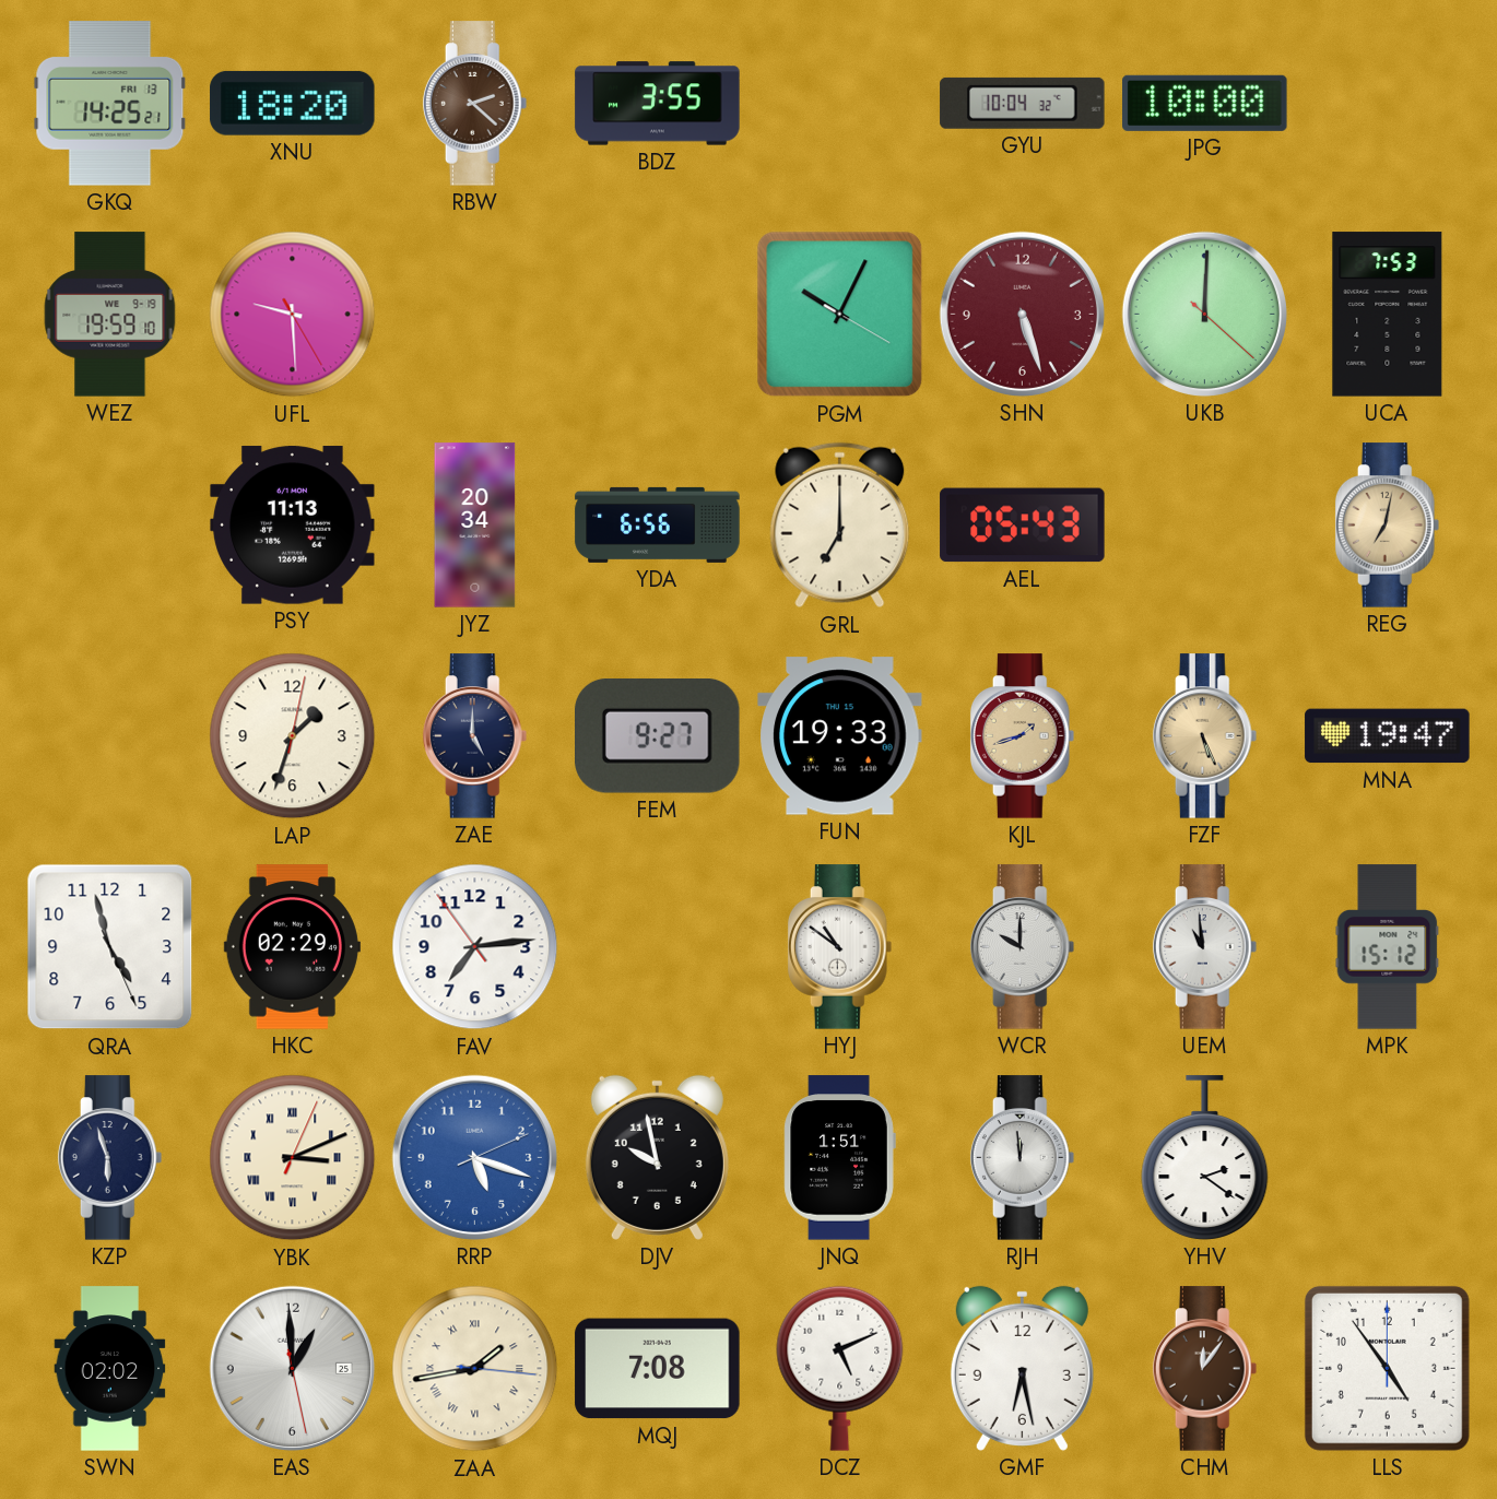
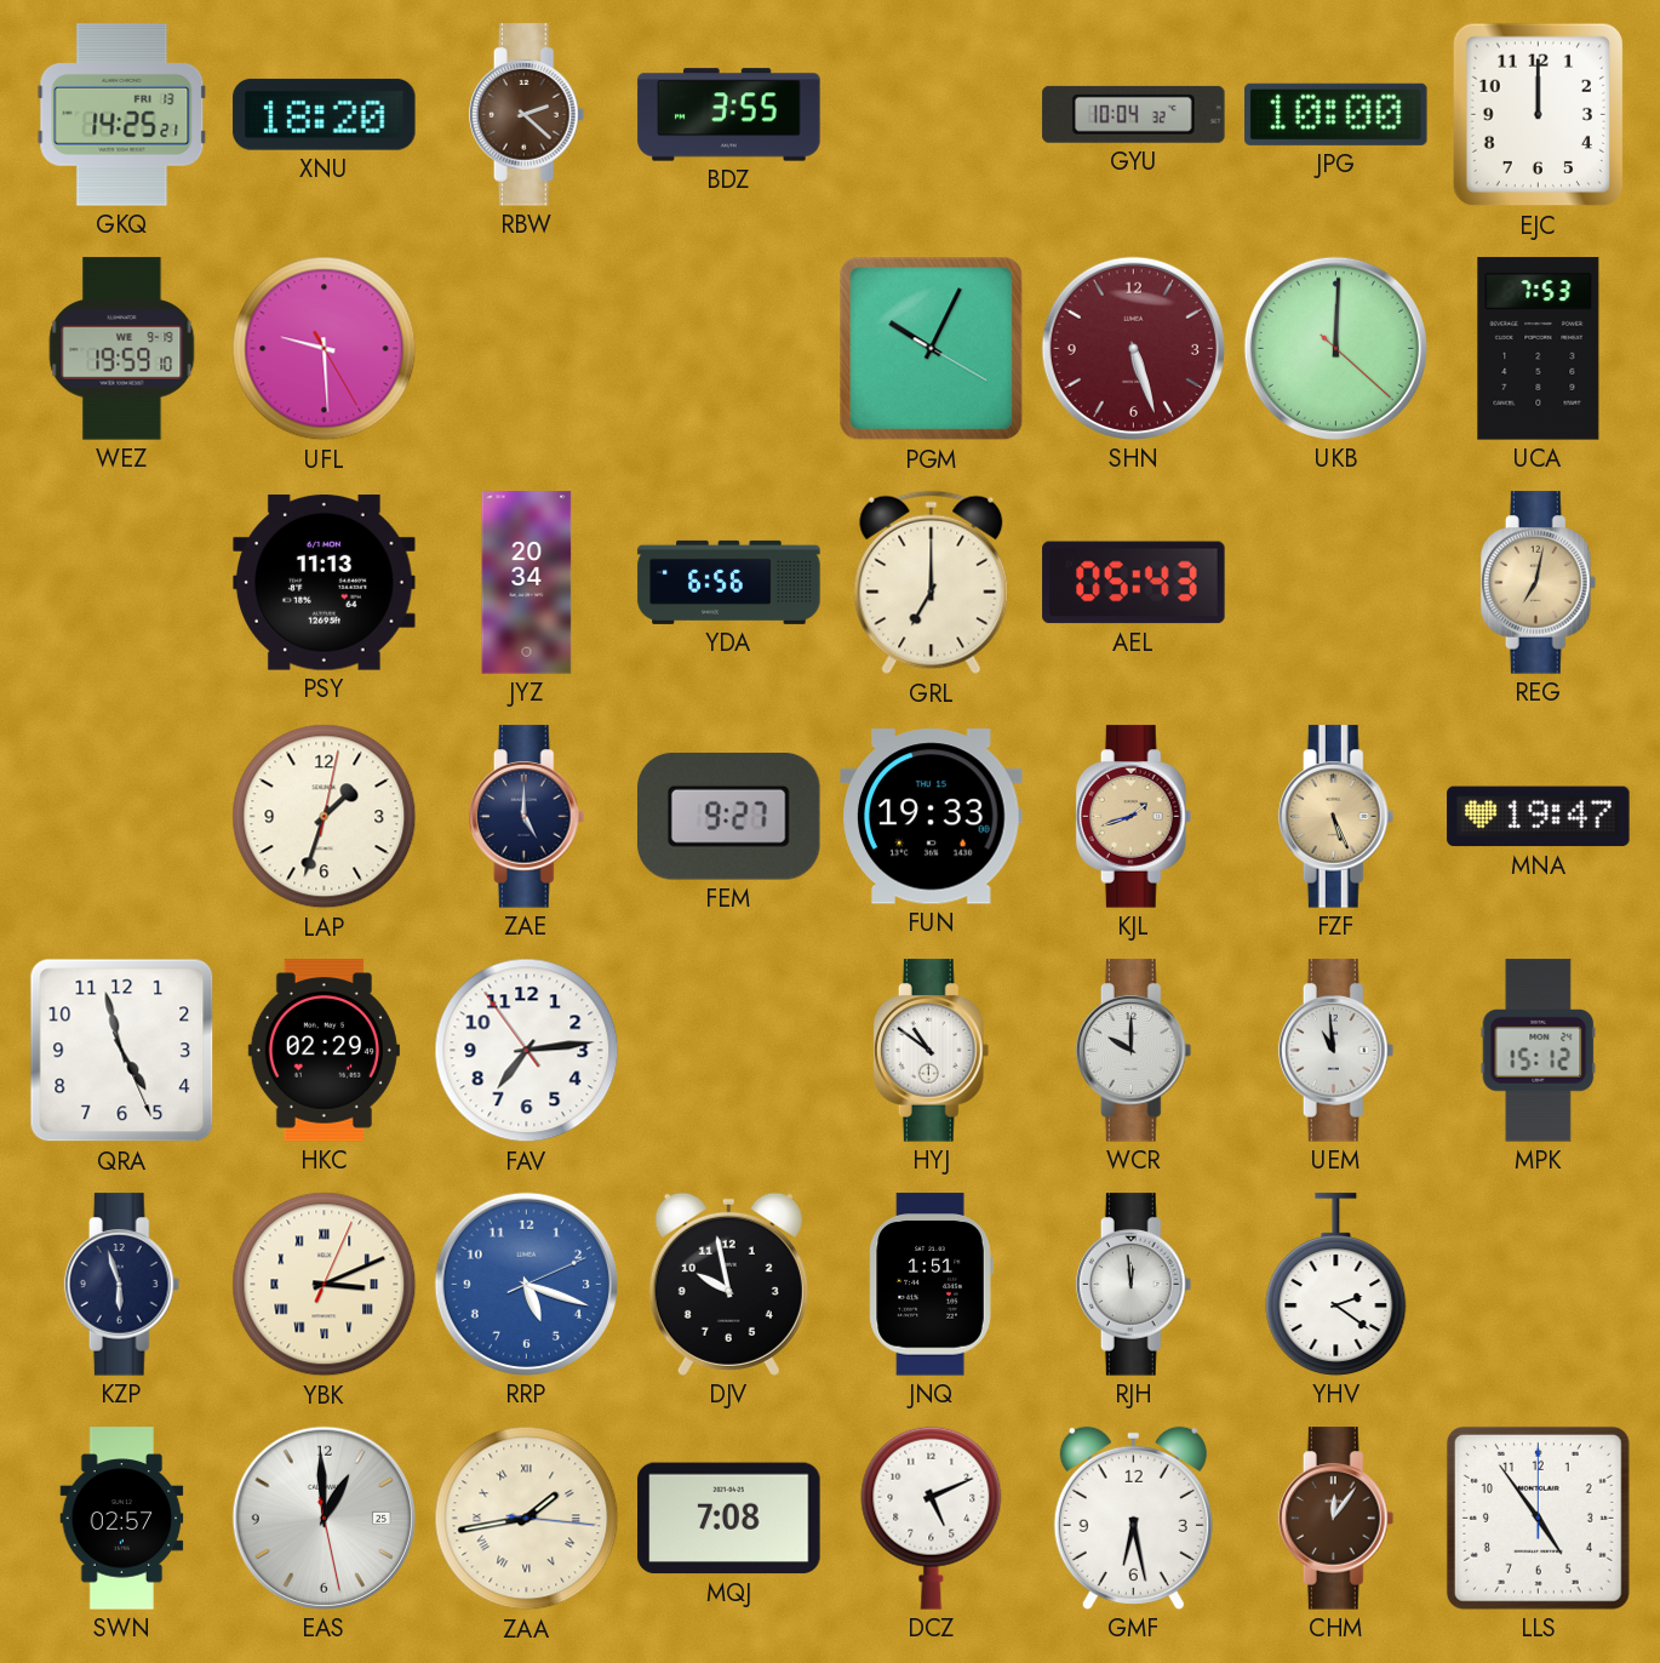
EJC: none -> 12:00 (1538, 115)
SWN: 02:02 -> 02:57 (122, 1519)
